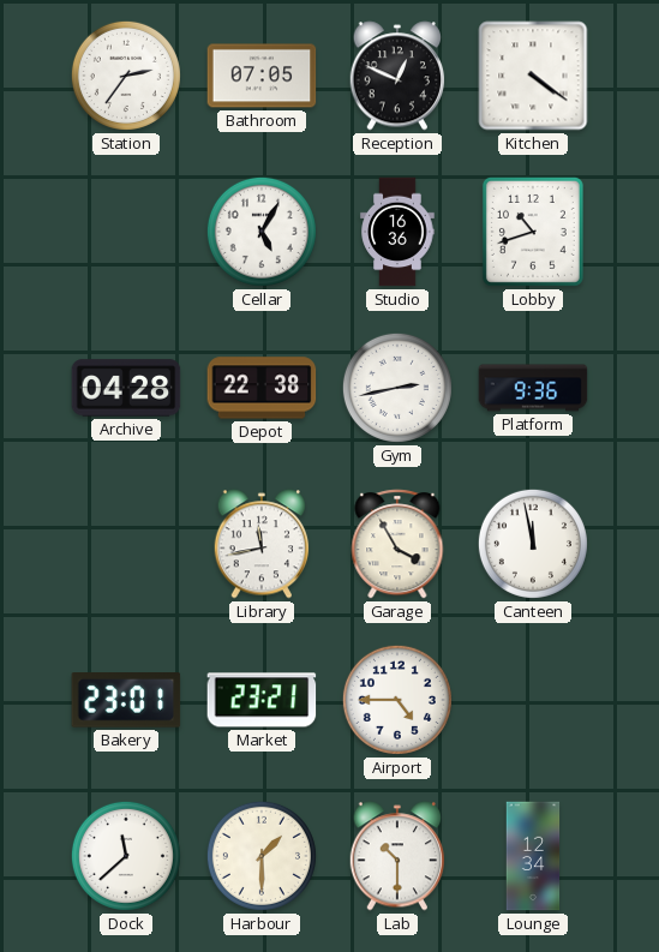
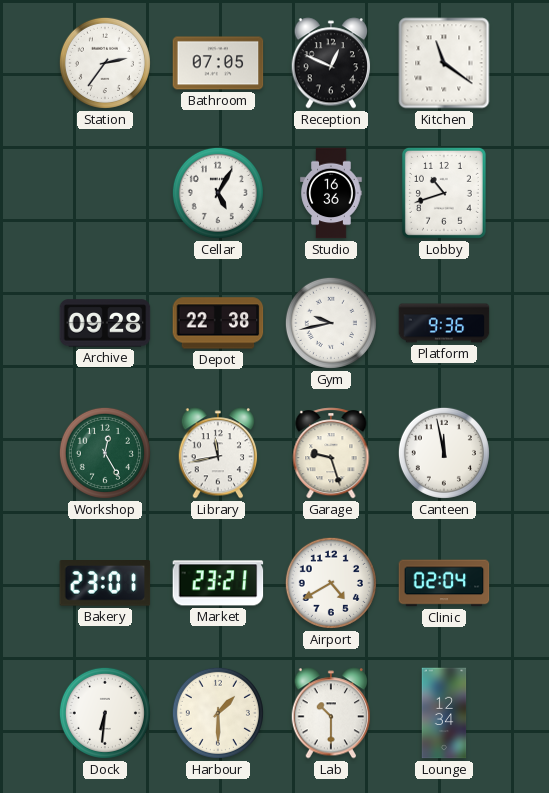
Kitchen: 4:21 -> 11:21 (444, 63)
Archive: 04:28 -> 09:28 (105, 323)
Gym: 2:43 -> 9:43 (331, 323)
Workshop: none -> 12:25 (105, 453)
Garage: 3:55 -> 9:27 (331, 453)
Airport: 4:45 -> 4:40 (331, 583)
Clinic: none -> 02:04 (444, 583)
Dock: 11:38 -> 6:31 (105, 713)
